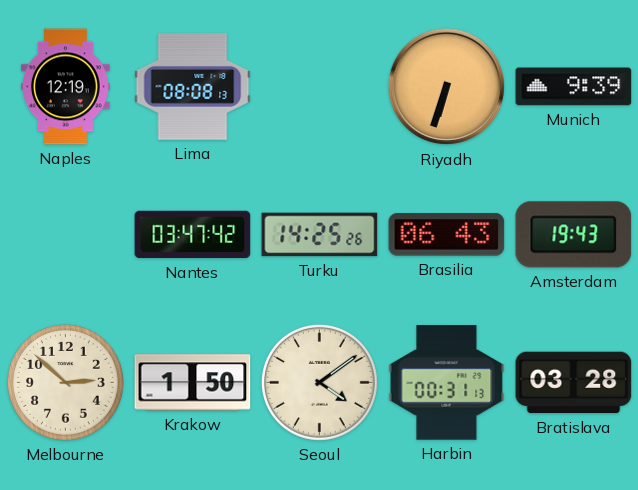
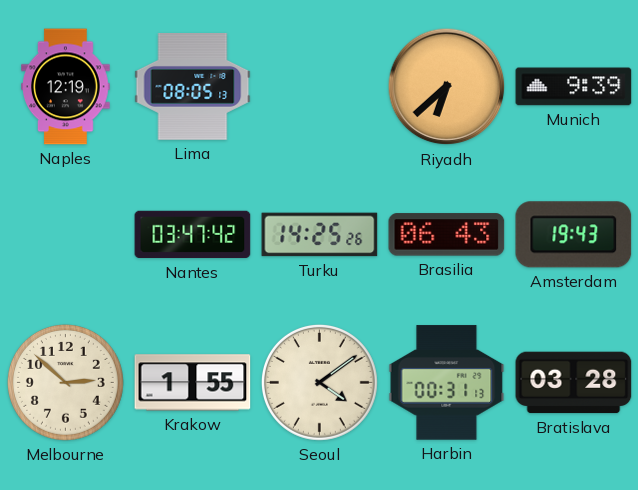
Lima: 08:08 -> 08:05 (193, 87)
Riyadh: 6:33 -> 6:38 (447, 87)
Krakow: 1:50 -> 1:55 (193, 383)
